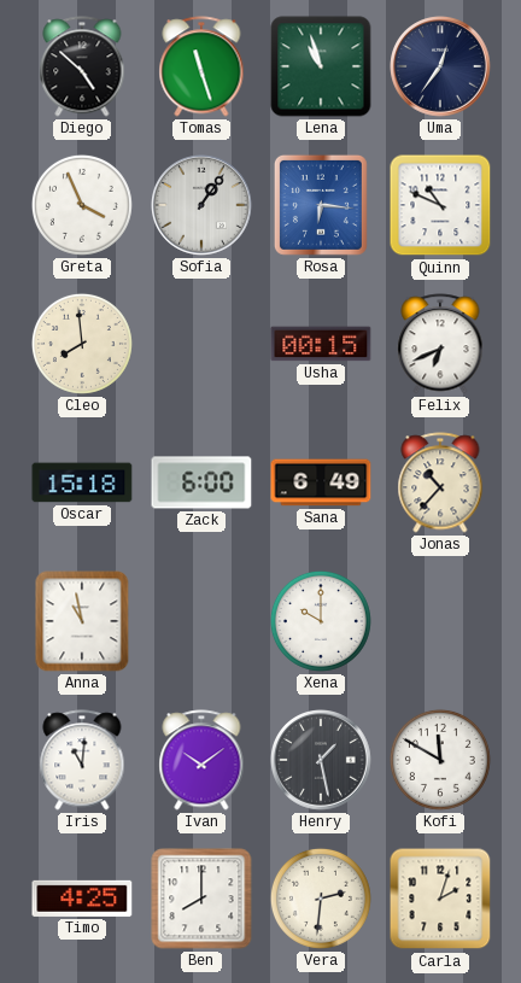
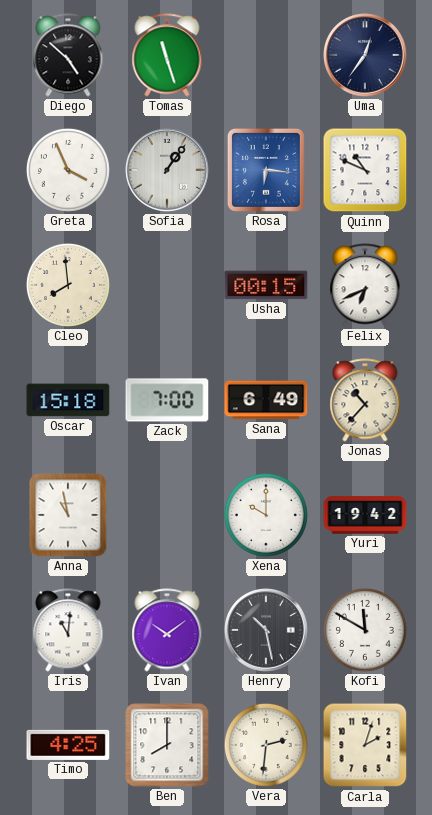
Lena: 10:57 -> none (321, 66)
Zack: 6:00 -> 7:00 (167, 400)
Yuri: none -> 19:42 (365, 515)
Henry: 1:28 -> 10:28 (267, 630)
